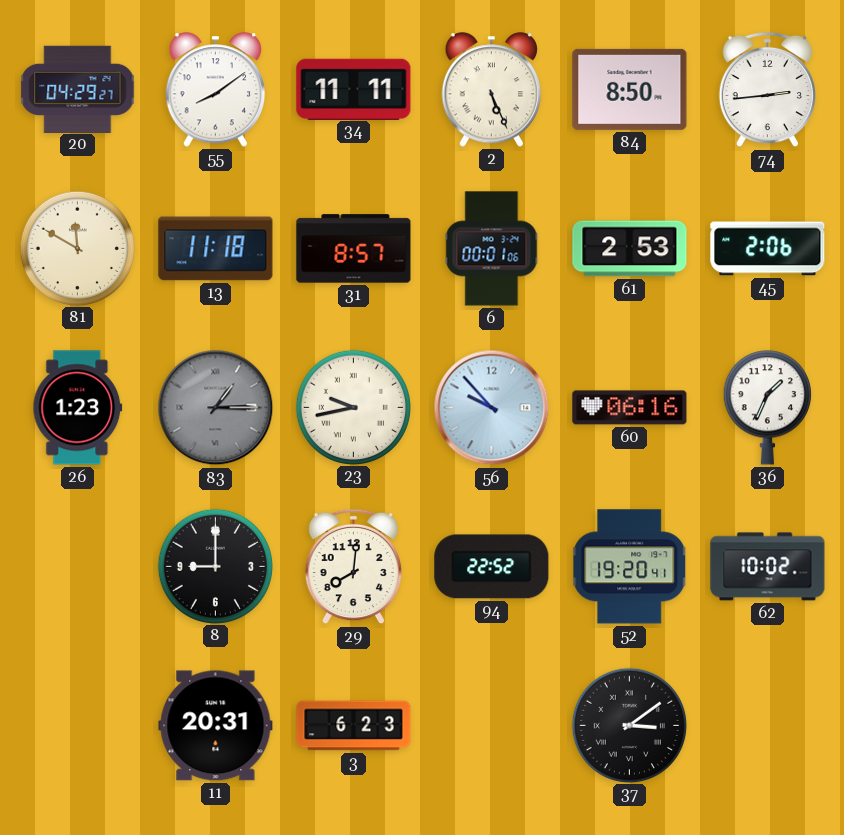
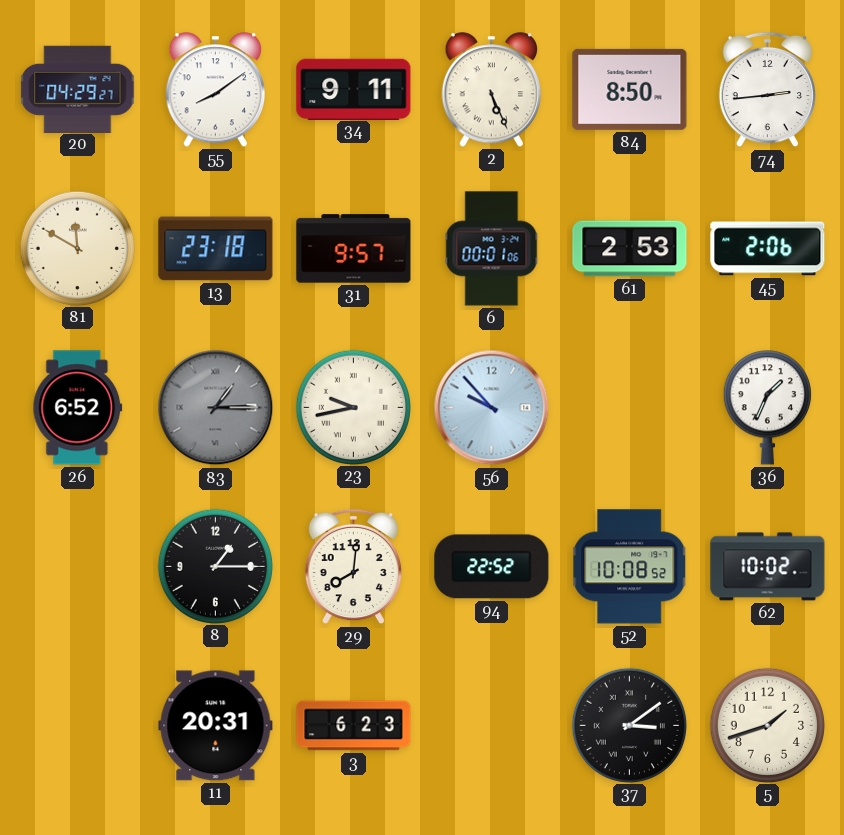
34: 11:11 -> 9:11 (354, 89)
13: 11:18 -> 23:18 (216, 249)
31: 8:57 -> 9:57 (354, 249)
26: 1:23 -> 6:52 (78, 408)
60: 06:16 -> none (630, 408)
8: 9:00 -> 1:15 (215, 566)
52: 19:20 -> 10:08 (630, 567)
5: none -> 1:42 (767, 725)
